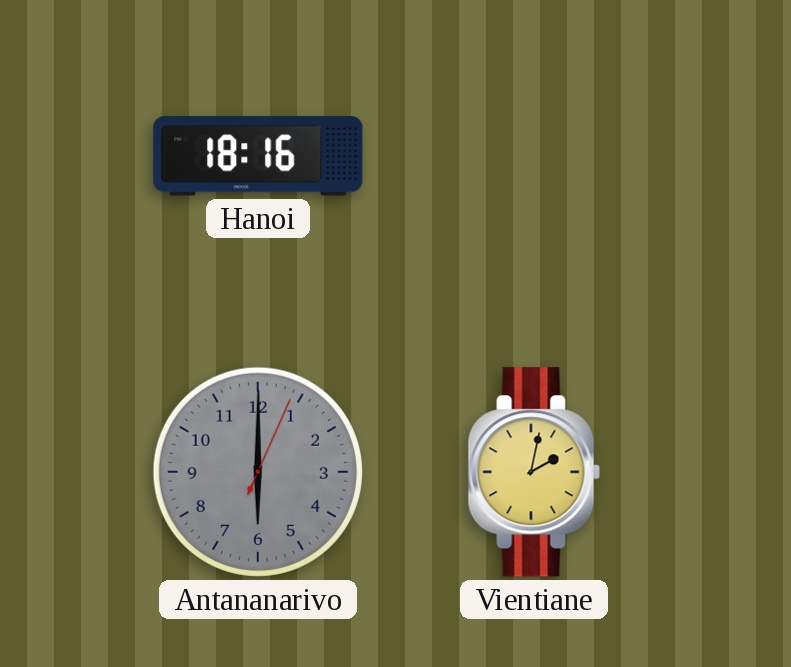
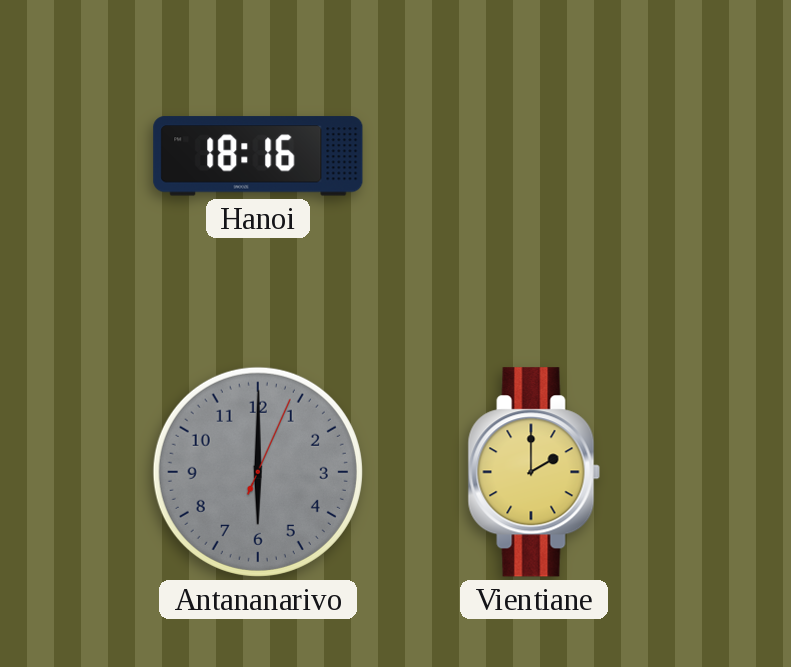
Vientiane: 2:02 -> 2:00 (534, 472)
